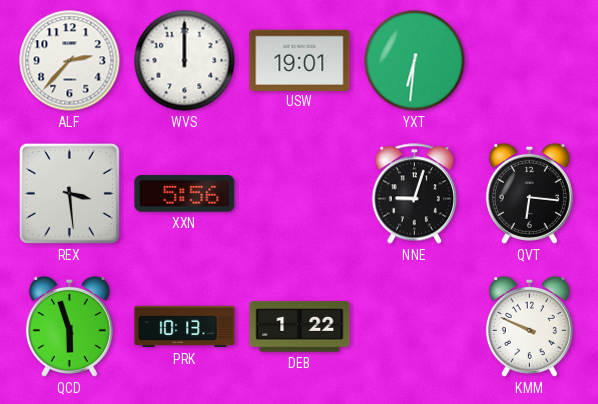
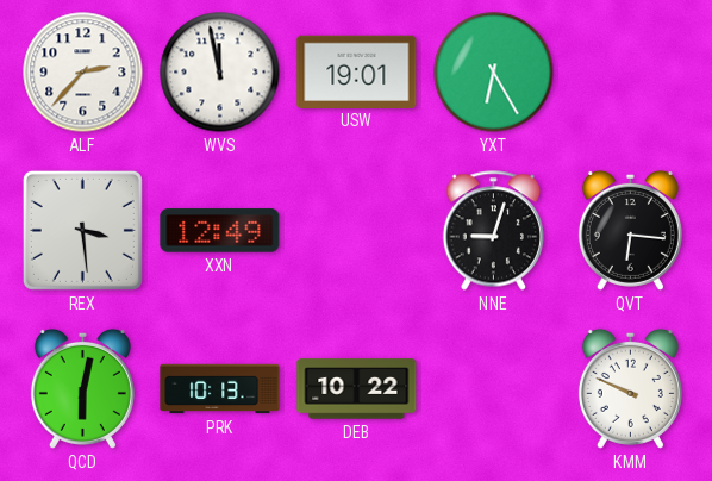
WVS: 12:00 -> 11:58 (220, 73)
YXT: 6:31 -> 6:25 (494, 73)
XXN: 5:56 -> 12:49 (220, 231)
QCD: 5:57 -> 6:02 (82, 388)
DEB: 1:22 -> 10:22 (357, 389)
